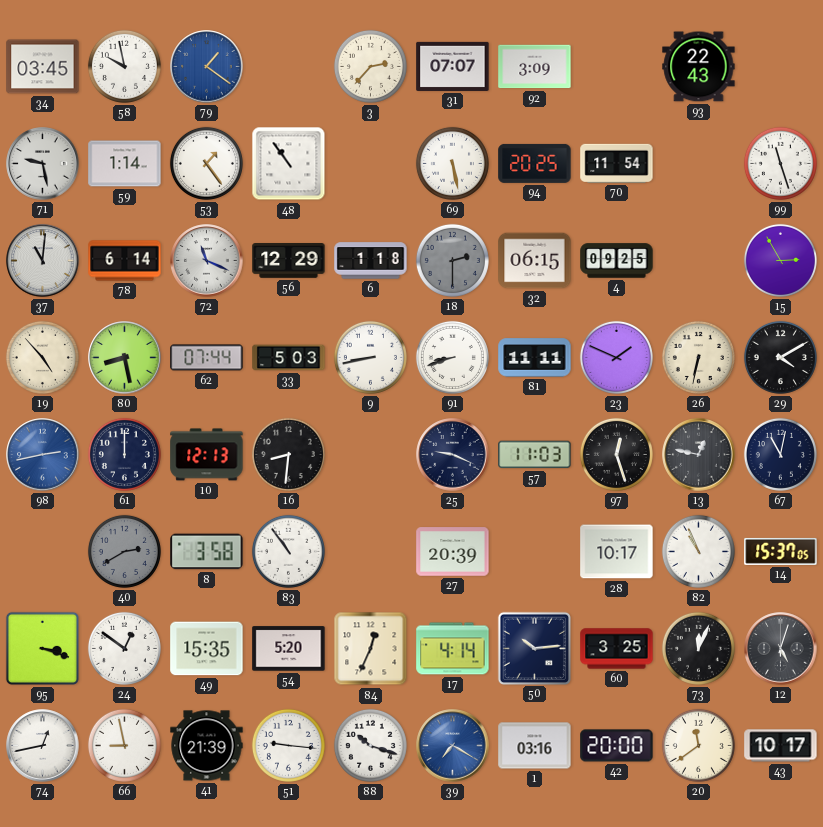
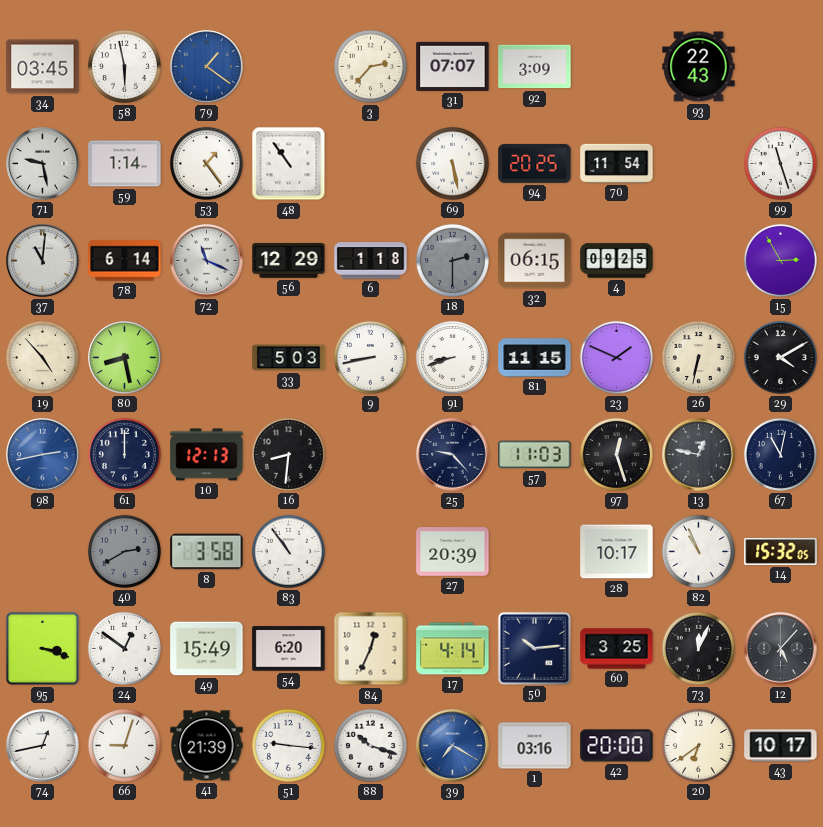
58: 9:58 -> 5:58 (124, 66)
62: 07:44 -> none (207, 358)
81: 11:11 -> 11:15 (535, 358)
25: 9:19 -> 9:23 (453, 455)
14: 15:37 -> 15:32 (781, 551)
49: 15:35 -> 15:49 (207, 649)
54: 5:20 -> 6:20 (289, 649)
12: 5:03 -> 5:07 (781, 649)
66: 8:58 -> 9:03 (124, 745)
20: 11:39 -> 6:39 (698, 745)
